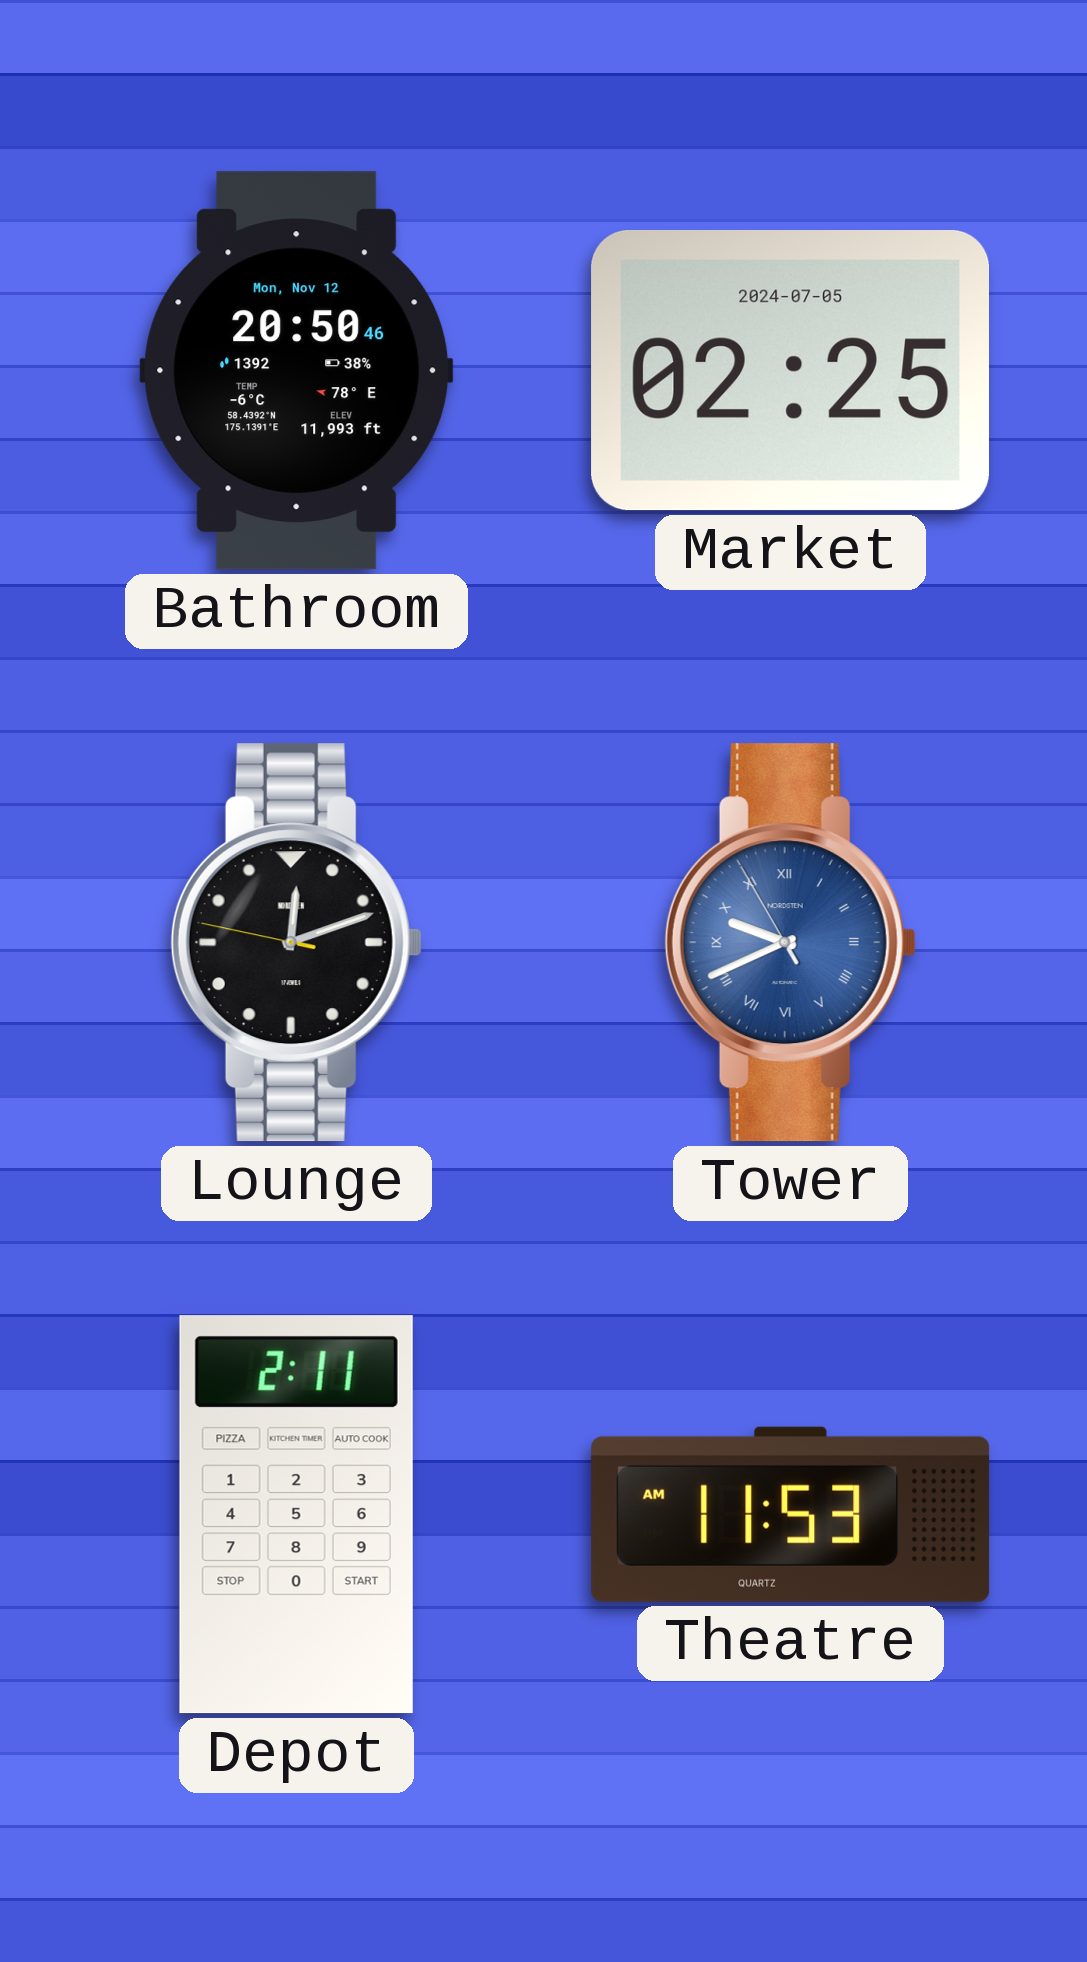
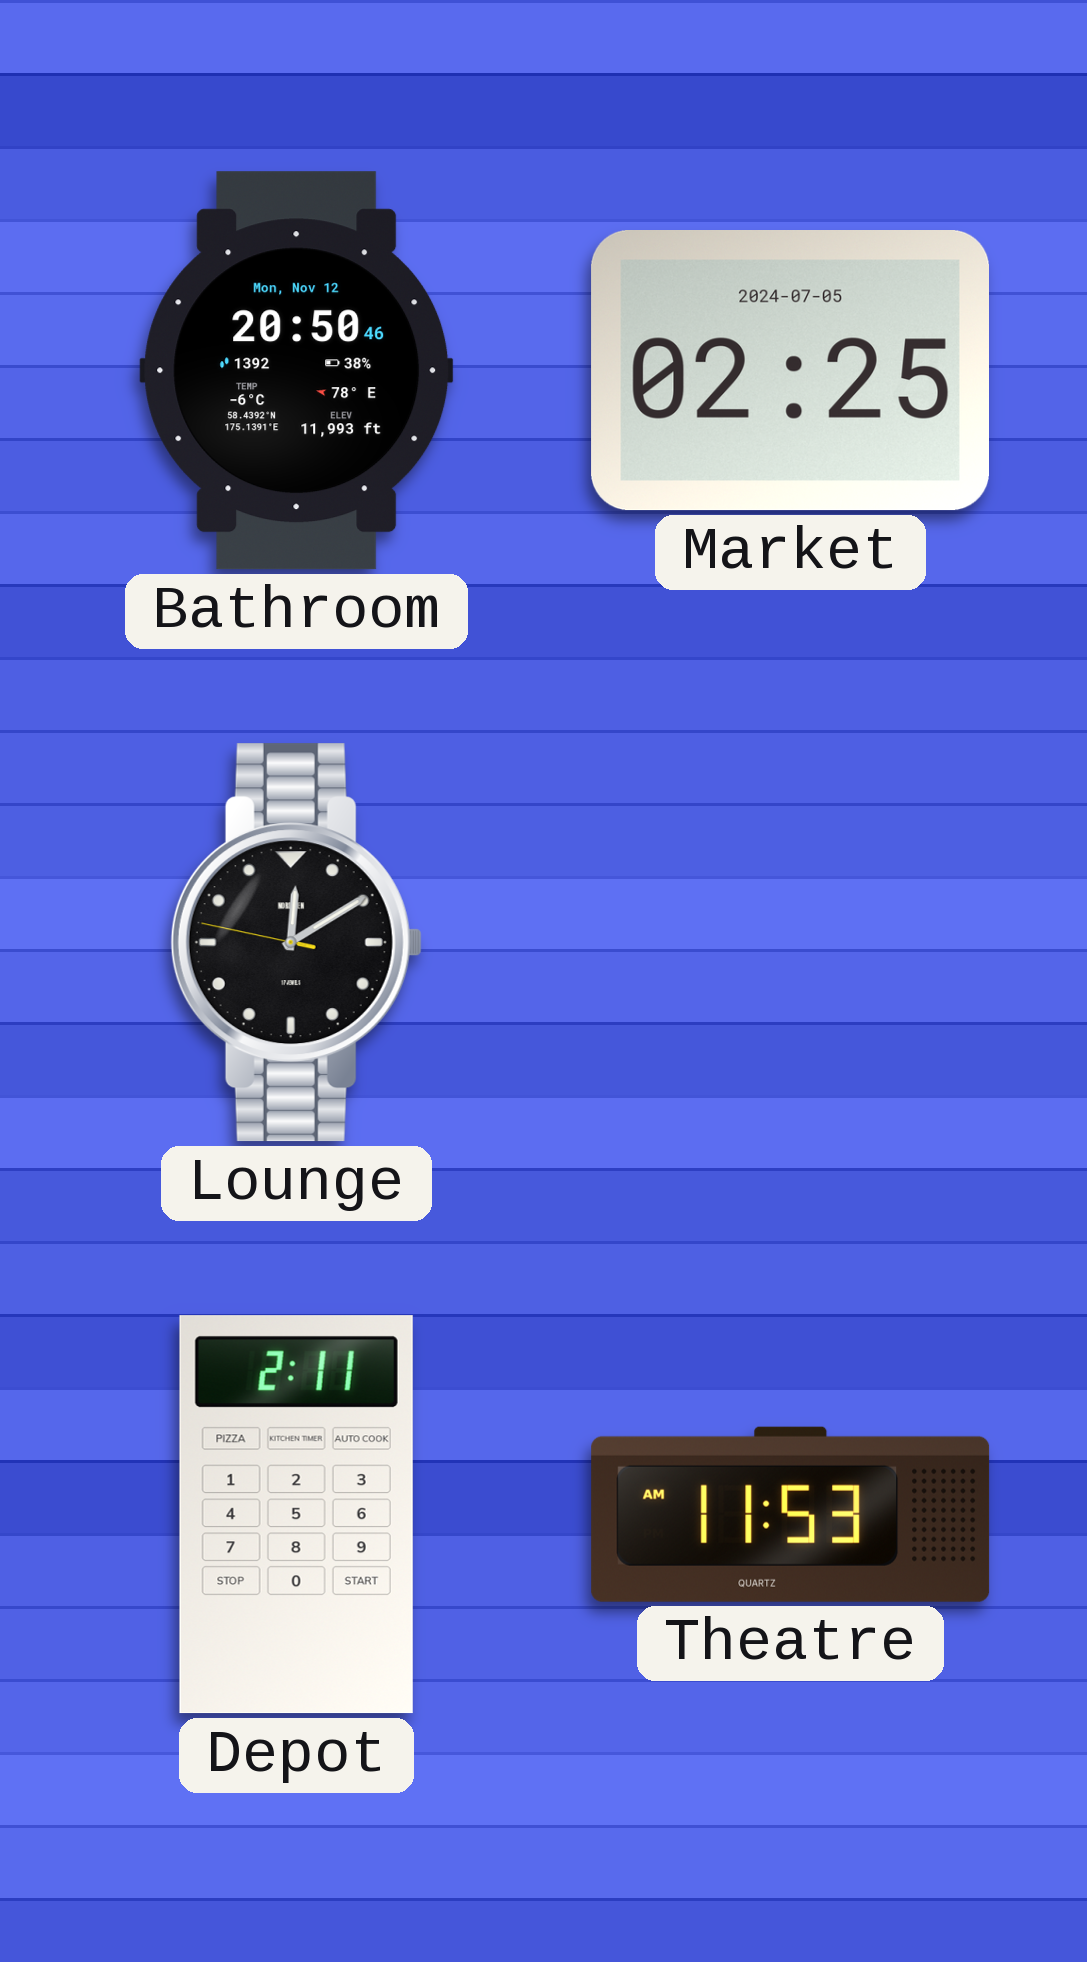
Lounge: 12:11 -> 12:09 (296, 943)
Tower: 9:40 -> none (790, 943)
